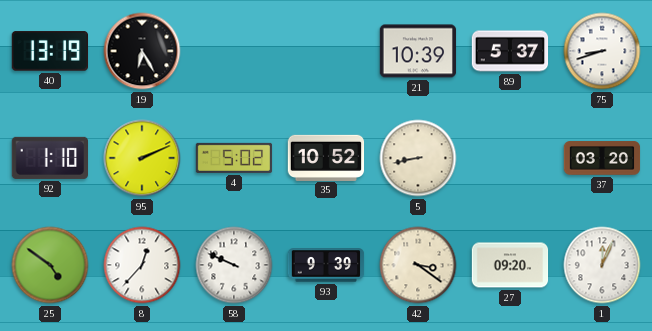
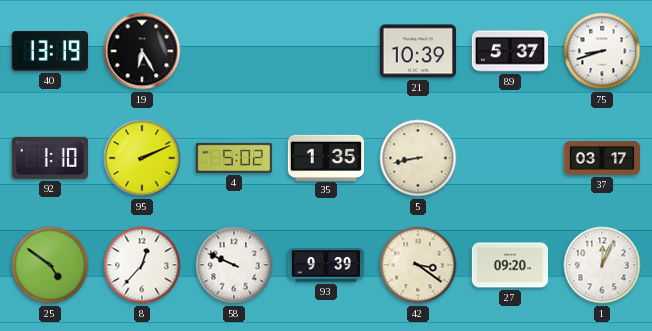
35: 10:52 -> 1:35 (326, 157)
37: 03:20 -> 03:17 (602, 158)
